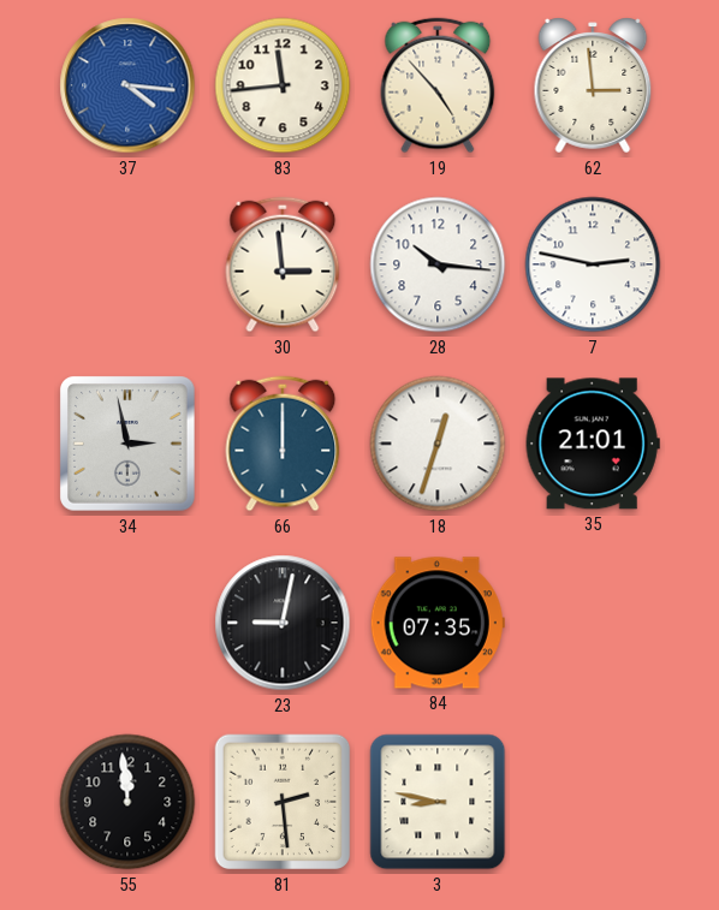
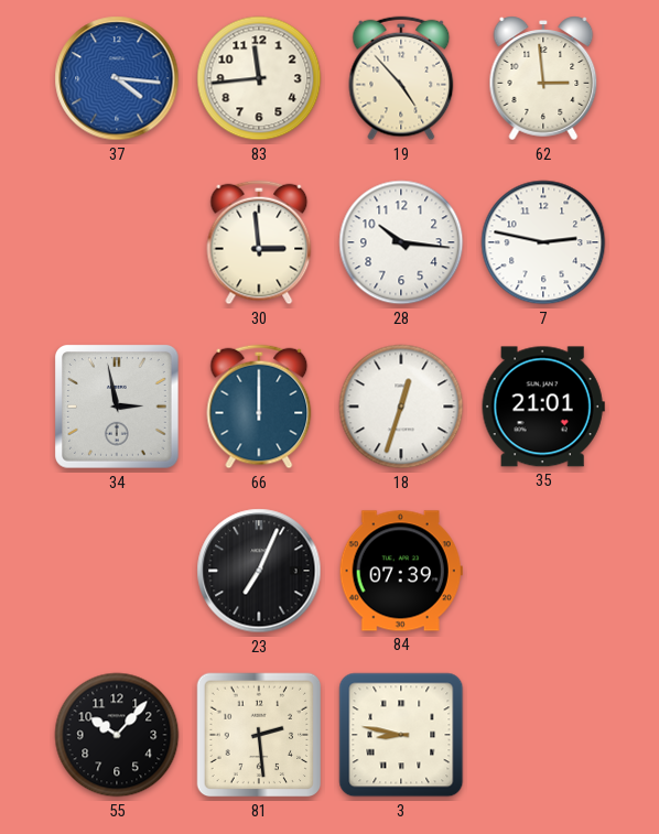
23: 9:02 -> 7:04 (259, 571)
84: 07:35 -> 07:39 (401, 571)
55: 11:59 -> 10:07 (117, 735)
